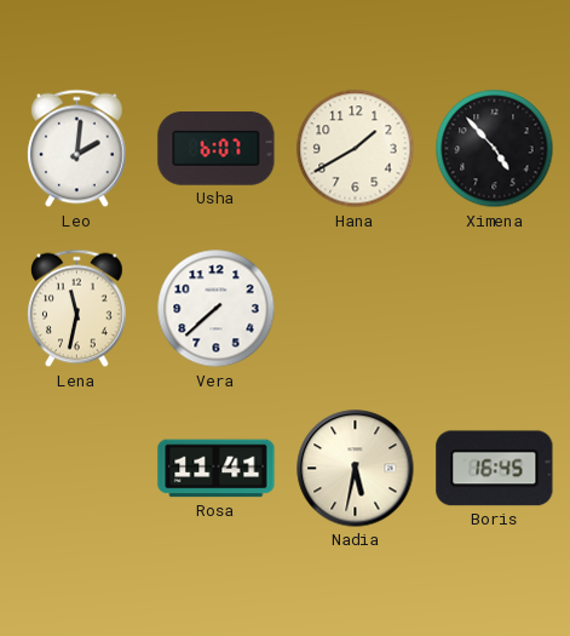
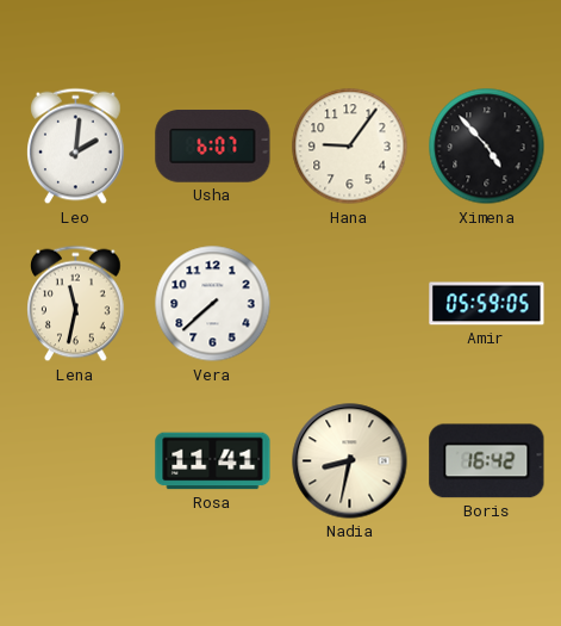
Hana: 1:40 -> 9:06 (350, 147)
Amir: none -> 05:59 (487, 304)
Nadia: 5:32 -> 8:32 (350, 461)
Boris: 16:45 -> 16:42 (487, 461)
